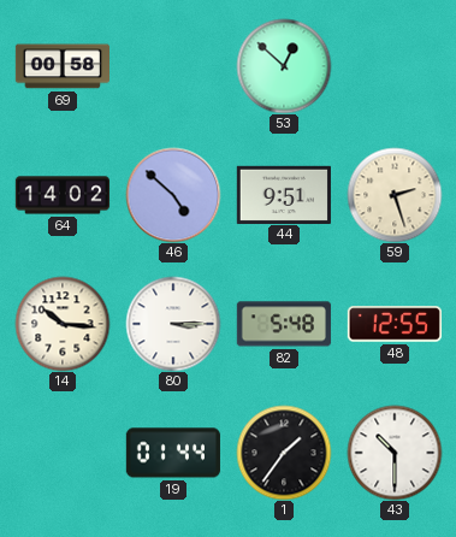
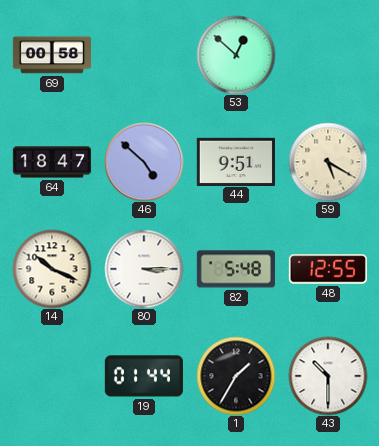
64: 14:02 -> 18:47 (52, 162)
59: 2:27 -> 5:20 (328, 162)
14: 10:16 -> 10:19 (52, 269)
1: 1:36 -> 1:35 (236, 376)
